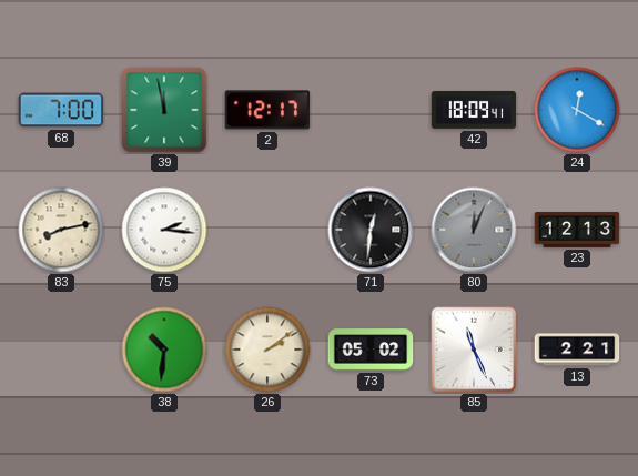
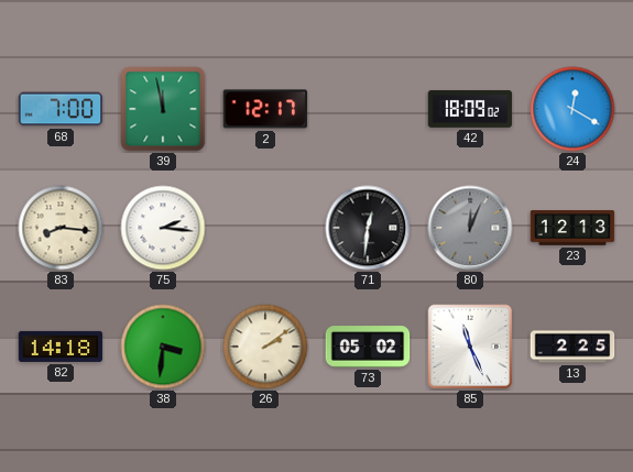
42: 18:09:41 -> 18:09:02 (470, 109)
83: 8:13 -> 8:16 (61, 228)
82: none -> 14:18 (61, 347)
38: 10:31 -> 3:31 (163, 347)
13: 2:21 -> 2:25 (572, 347)
